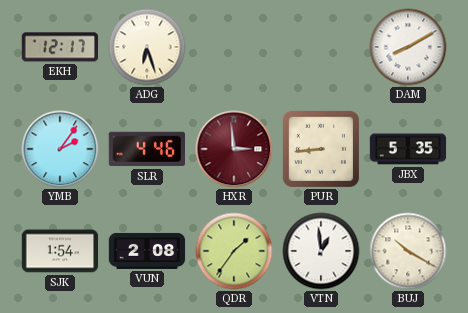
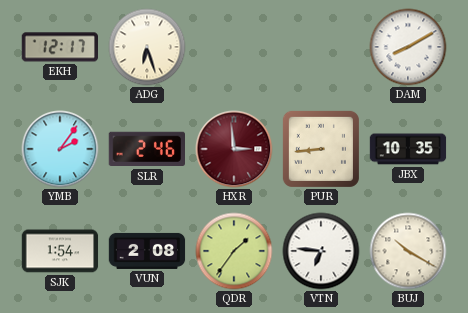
SLR: 4:46 -> 2:46 (146, 149)
JBX: 5:35 -> 10:35 (408, 149)
VTN: 12:59 -> 6:46 (321, 251)
